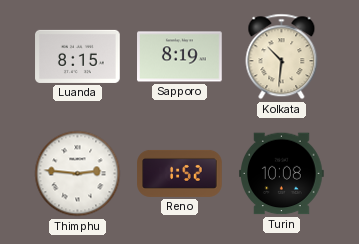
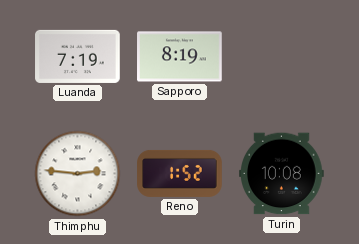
Luanda: 8:15 -> 7:19 (78, 56)
Kolkata: 10:31 -> none (282, 57)
